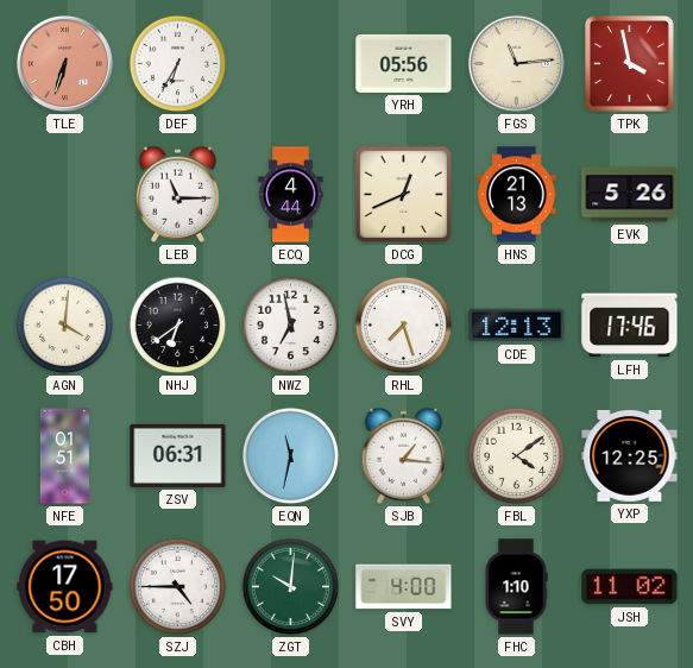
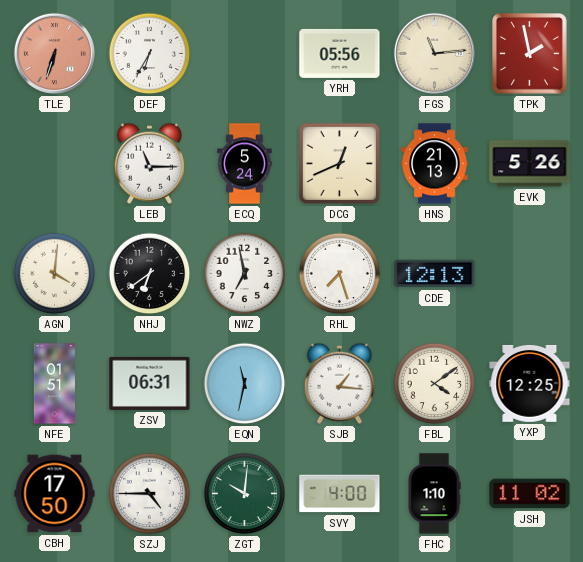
TPK: 3:58 -> 1:58 (530, 54)
ECQ: 4:44 -> 5:24 (245, 164)
LFH: 17:46 -> none (630, 326)
